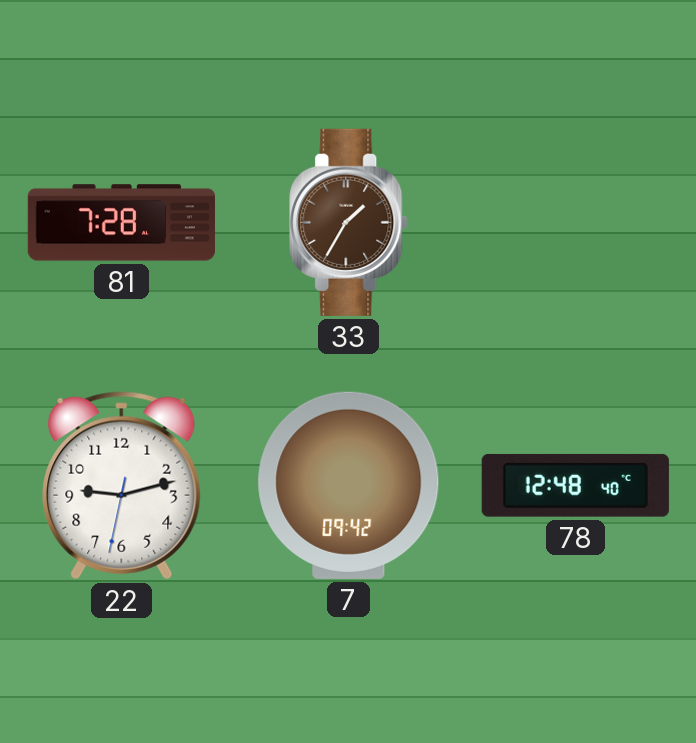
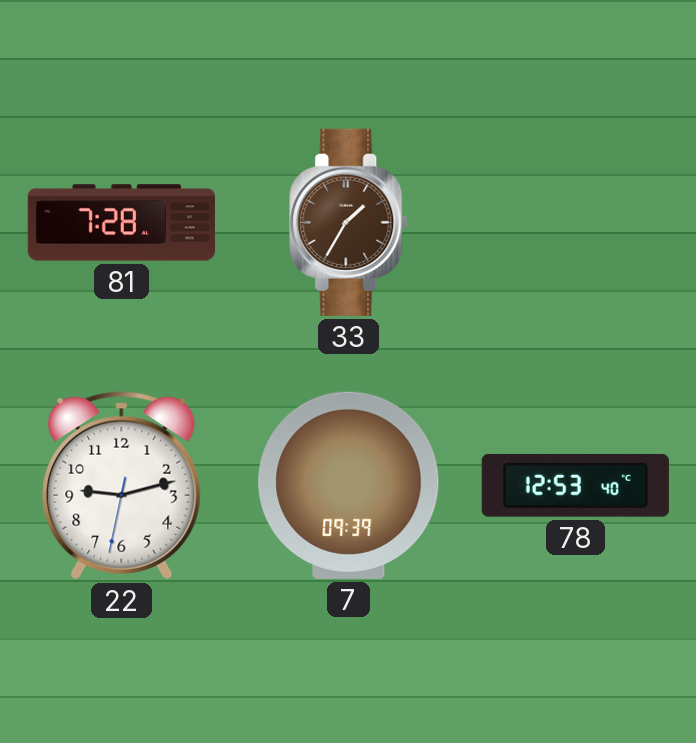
7: 09:42 -> 09:39 (349, 485)
78: 12:48 -> 12:53 (575, 485)
